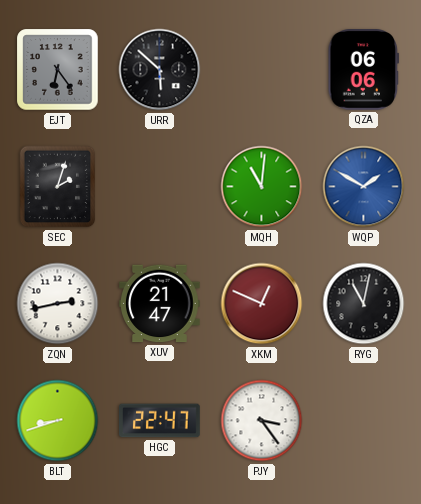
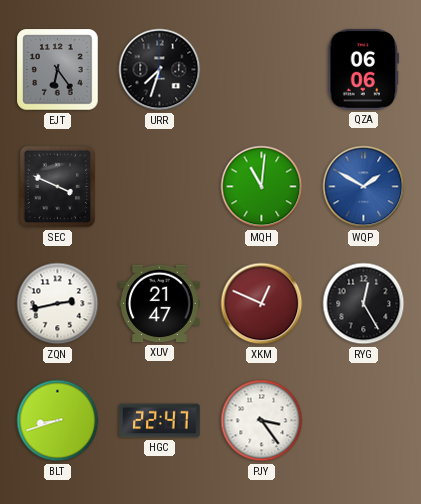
URR: 5:52 -> 7:33 (160, 70)
SEC: 2:03 -> 3:49 (58, 187)
RYG: 11:02 -> 12:25 (364, 304)
